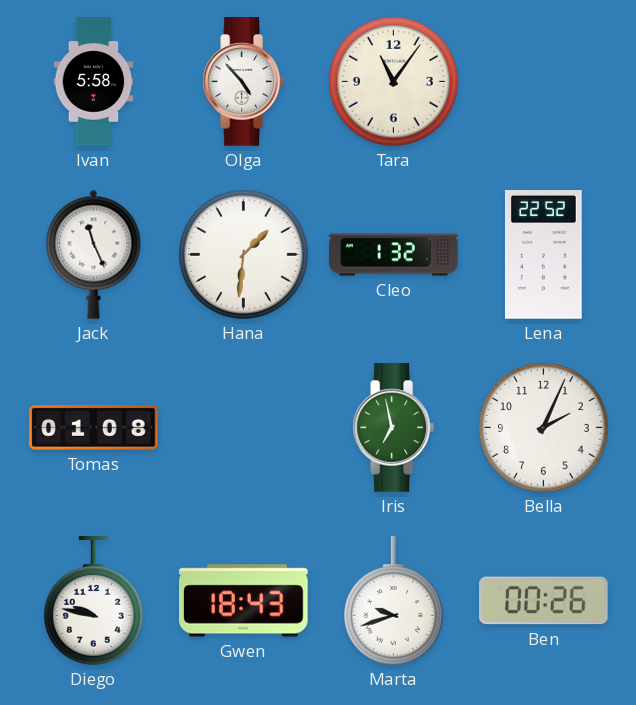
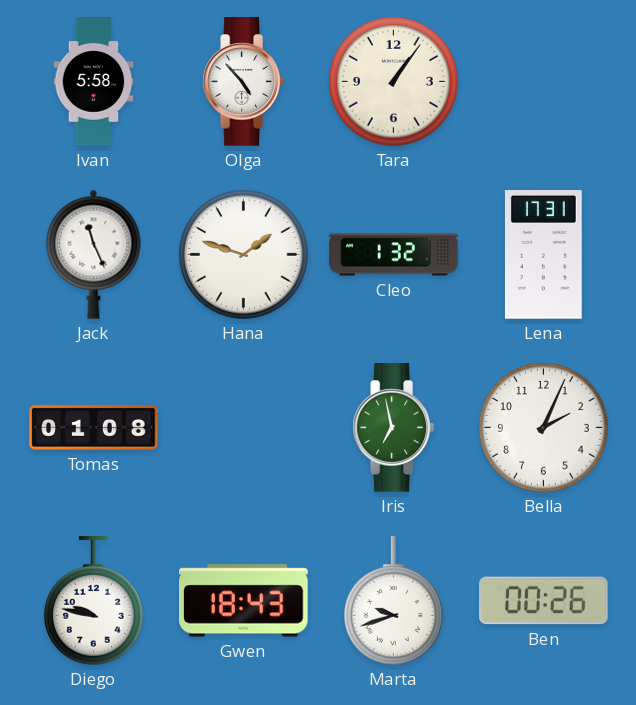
Tara: 11:06 -> 1:06 (394, 82)
Hana: 1:31 -> 1:48 (244, 255)
Lena: 22:52 -> 17:31 (543, 255)
